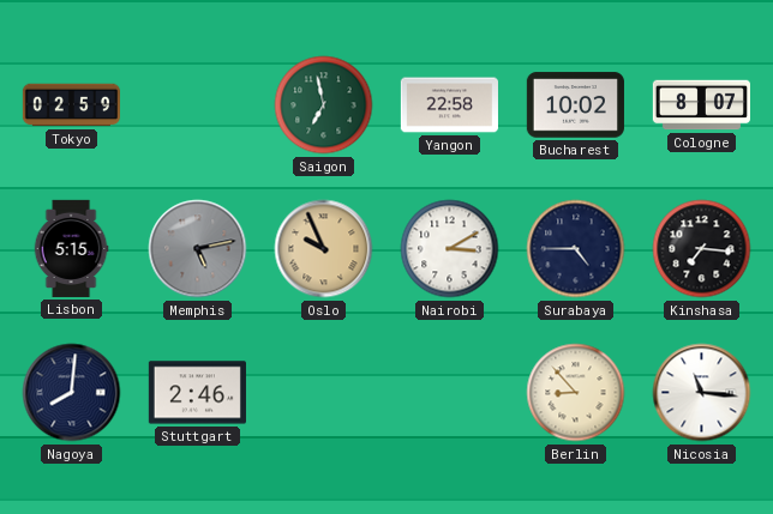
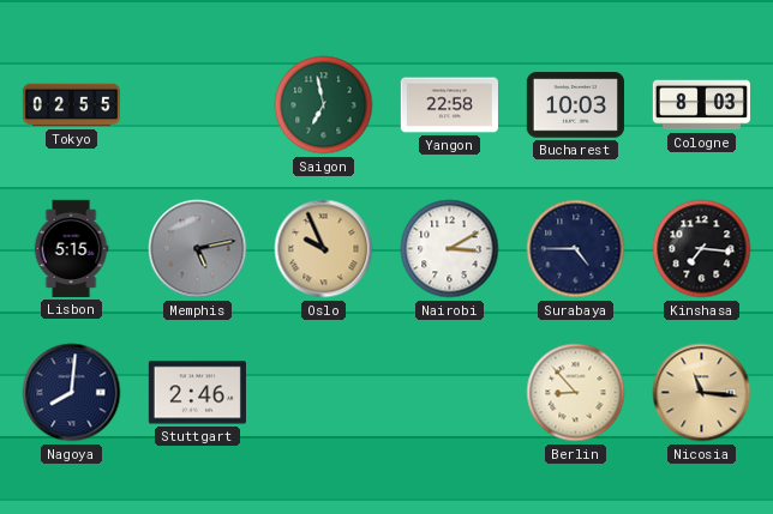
Tokyo: 02:59 -> 02:55 (71, 105)
Bucharest: 10:02 -> 10:03 (575, 105)
Cologne: 8:07 -> 8:03 (701, 105)
Nicosia dial: white -> champagne (702, 393)
